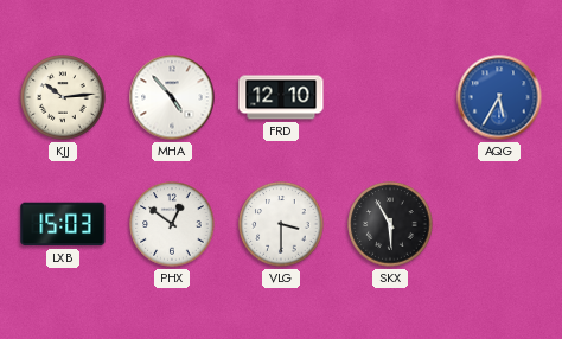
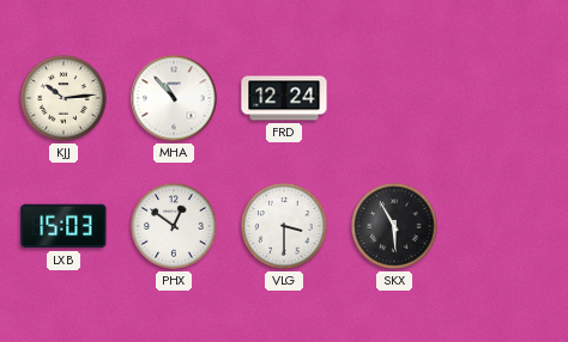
MHA: 4:53 -> 10:53 (174, 98)
FRD: 12:10 -> 12:24 (284, 98)
AQG: 5:35 -> none (499, 97)
